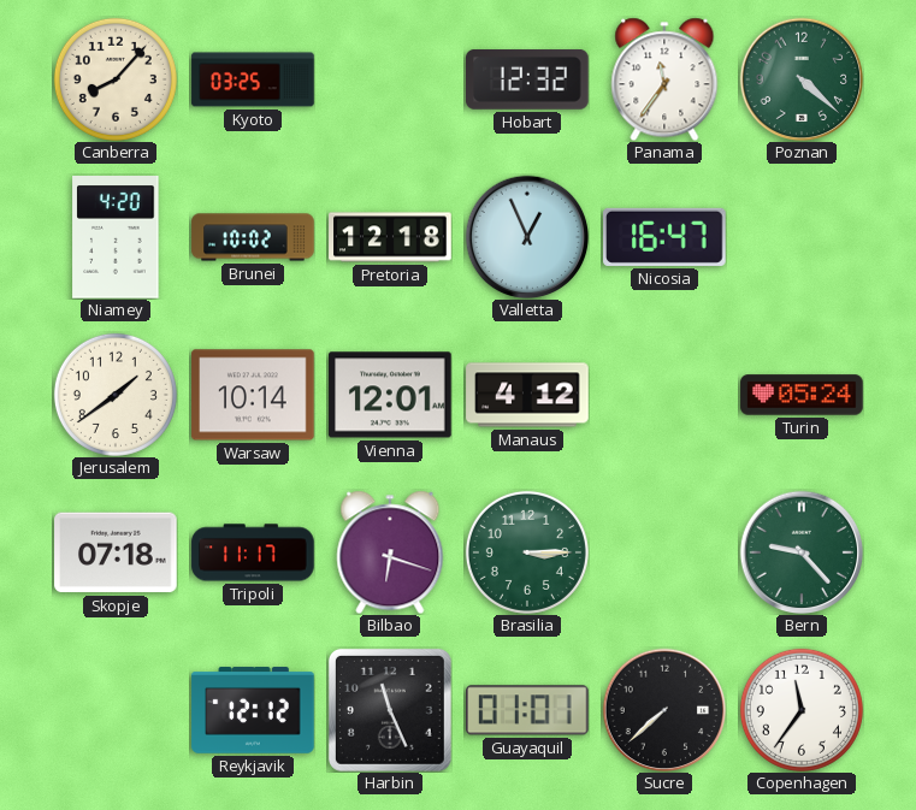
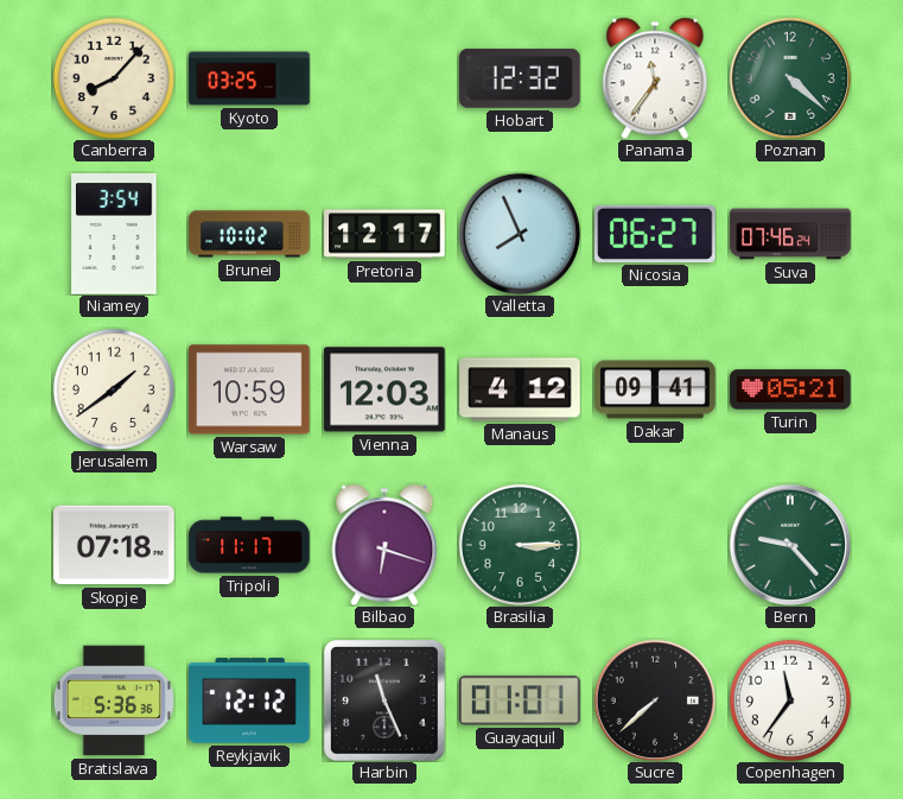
Niamey: 4:20 -> 3:54 (114, 234)
Pretoria: 12:18 -> 12:17 (384, 234)
Valletta: 12:56 -> 7:56 (520, 234)
Nicosia: 16:47 -> 06:27 (655, 234)
Suva: none -> 07:46 (790, 234)
Warsaw: 10:14 -> 10:59 (249, 389)
Vienna: 12:01 -> 12:03 (384, 389)
Dakar: none -> 09:41 (655, 389)
Turin: 05:24 -> 05:21 (790, 389)
Bratislava: none -> 5:36 (114, 700)
